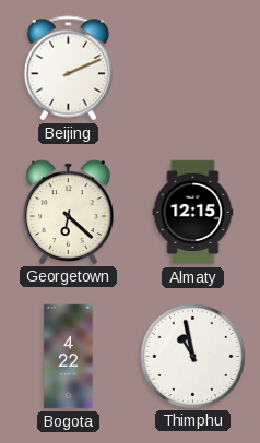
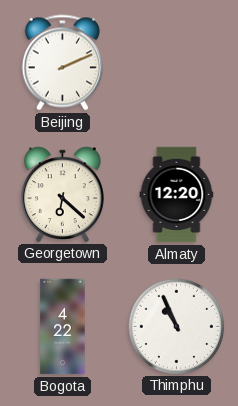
Almaty: 12:15 -> 12:20 (177, 195)
Thimphu: 10:58 -> 10:56 (176, 326)
